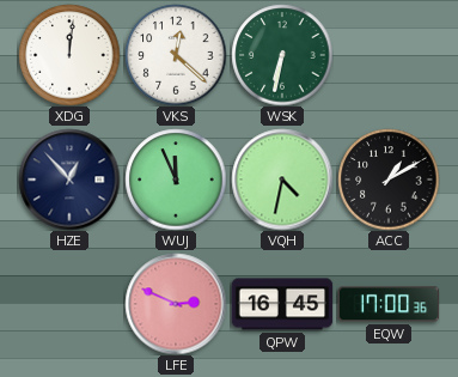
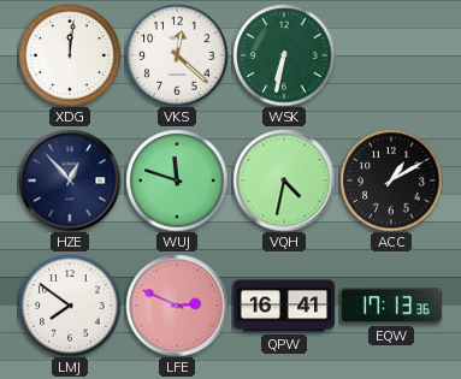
WUJ: 11:56 -> 11:48 (177, 180)
LMJ: none -> 7:51 (70, 306)
QPW: 16:45 -> 16:41 (284, 306)
EQW: 17:00 -> 17:13 (391, 306)
